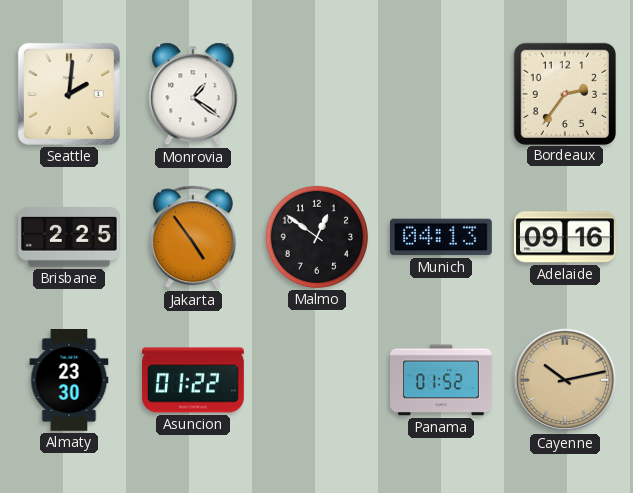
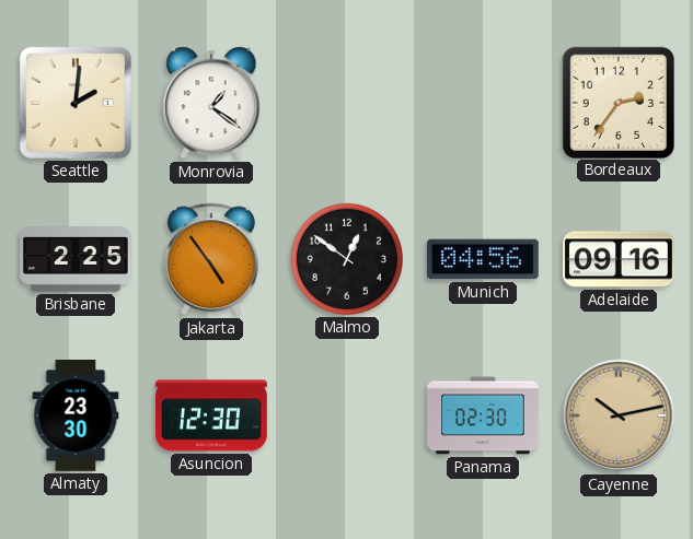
Munich: 04:13 -> 04:56 (483, 259)
Asuncion: 01:22 -> 12:30 (212, 415)
Panama: 01:52 -> 02:30 (483, 415)
